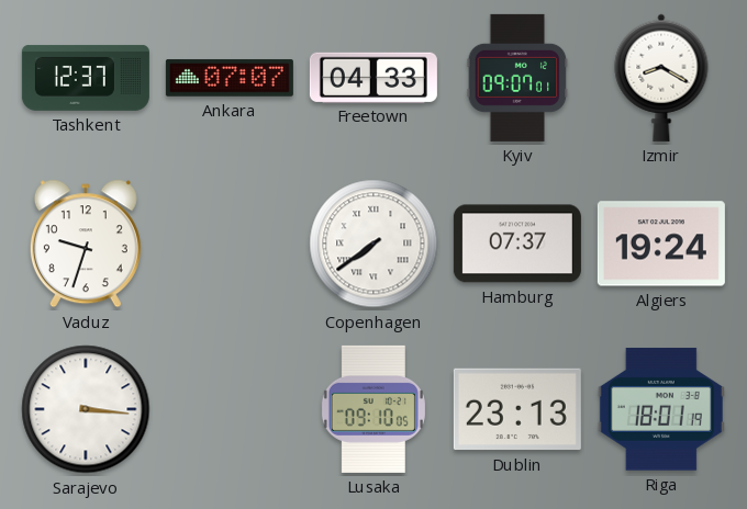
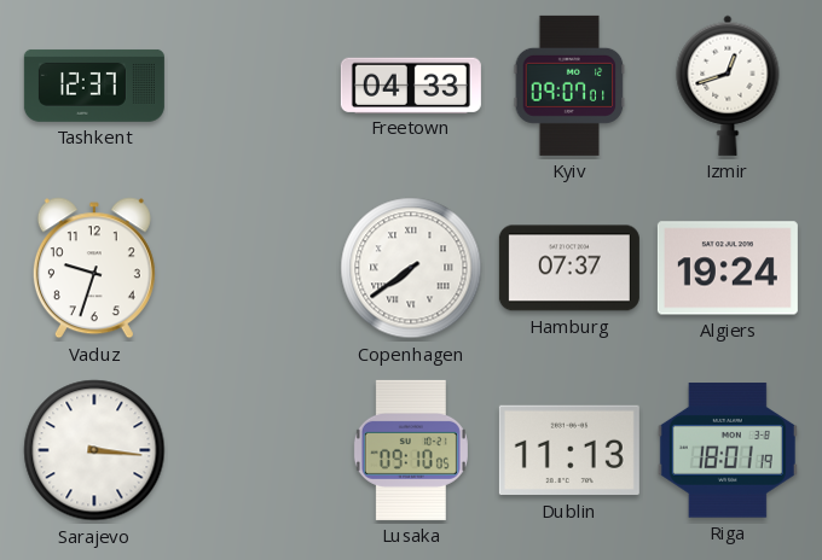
Ankara: 07:07 -> none (230, 78)
Izmir: 8:20 -> 12:42 (728, 86)
Dublin: 23:13 -> 11:13 (569, 450)
